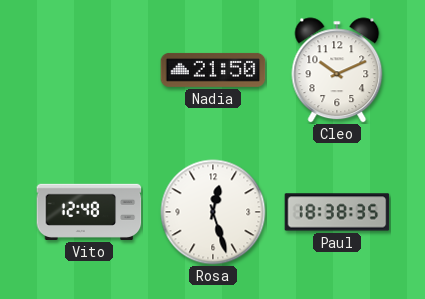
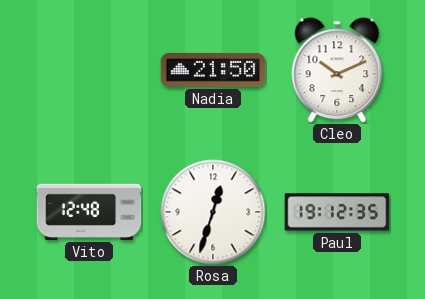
Rosa: 12:27 -> 12:33 (213, 212)
Paul: 18:38 -> 19:12 (337, 212)
